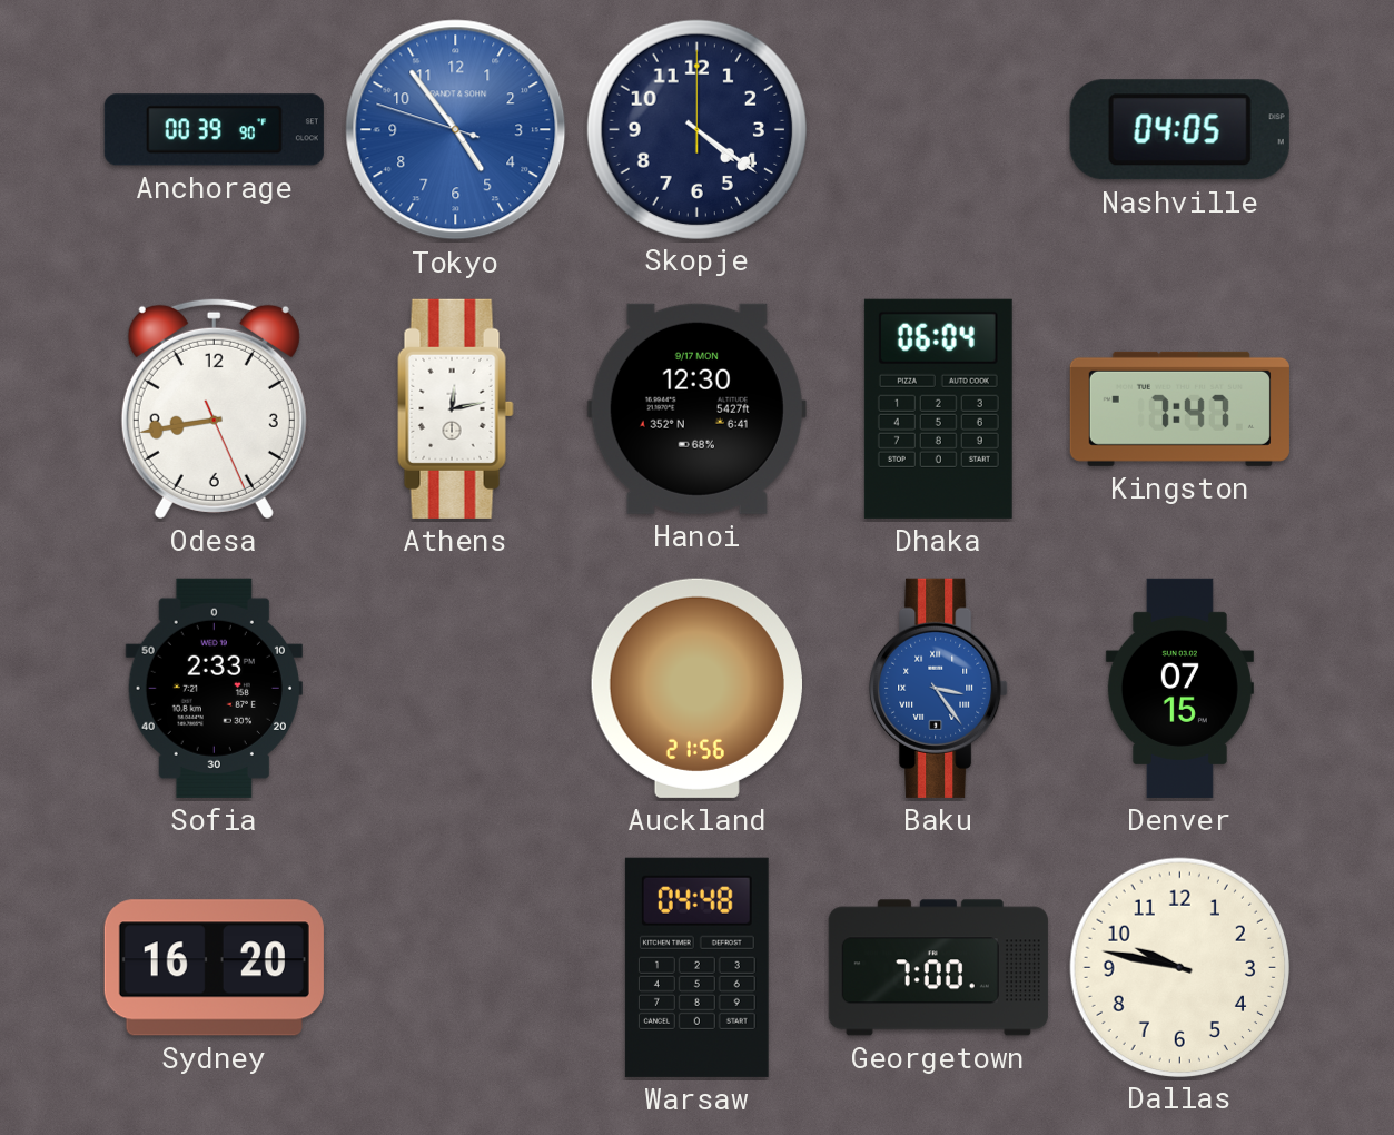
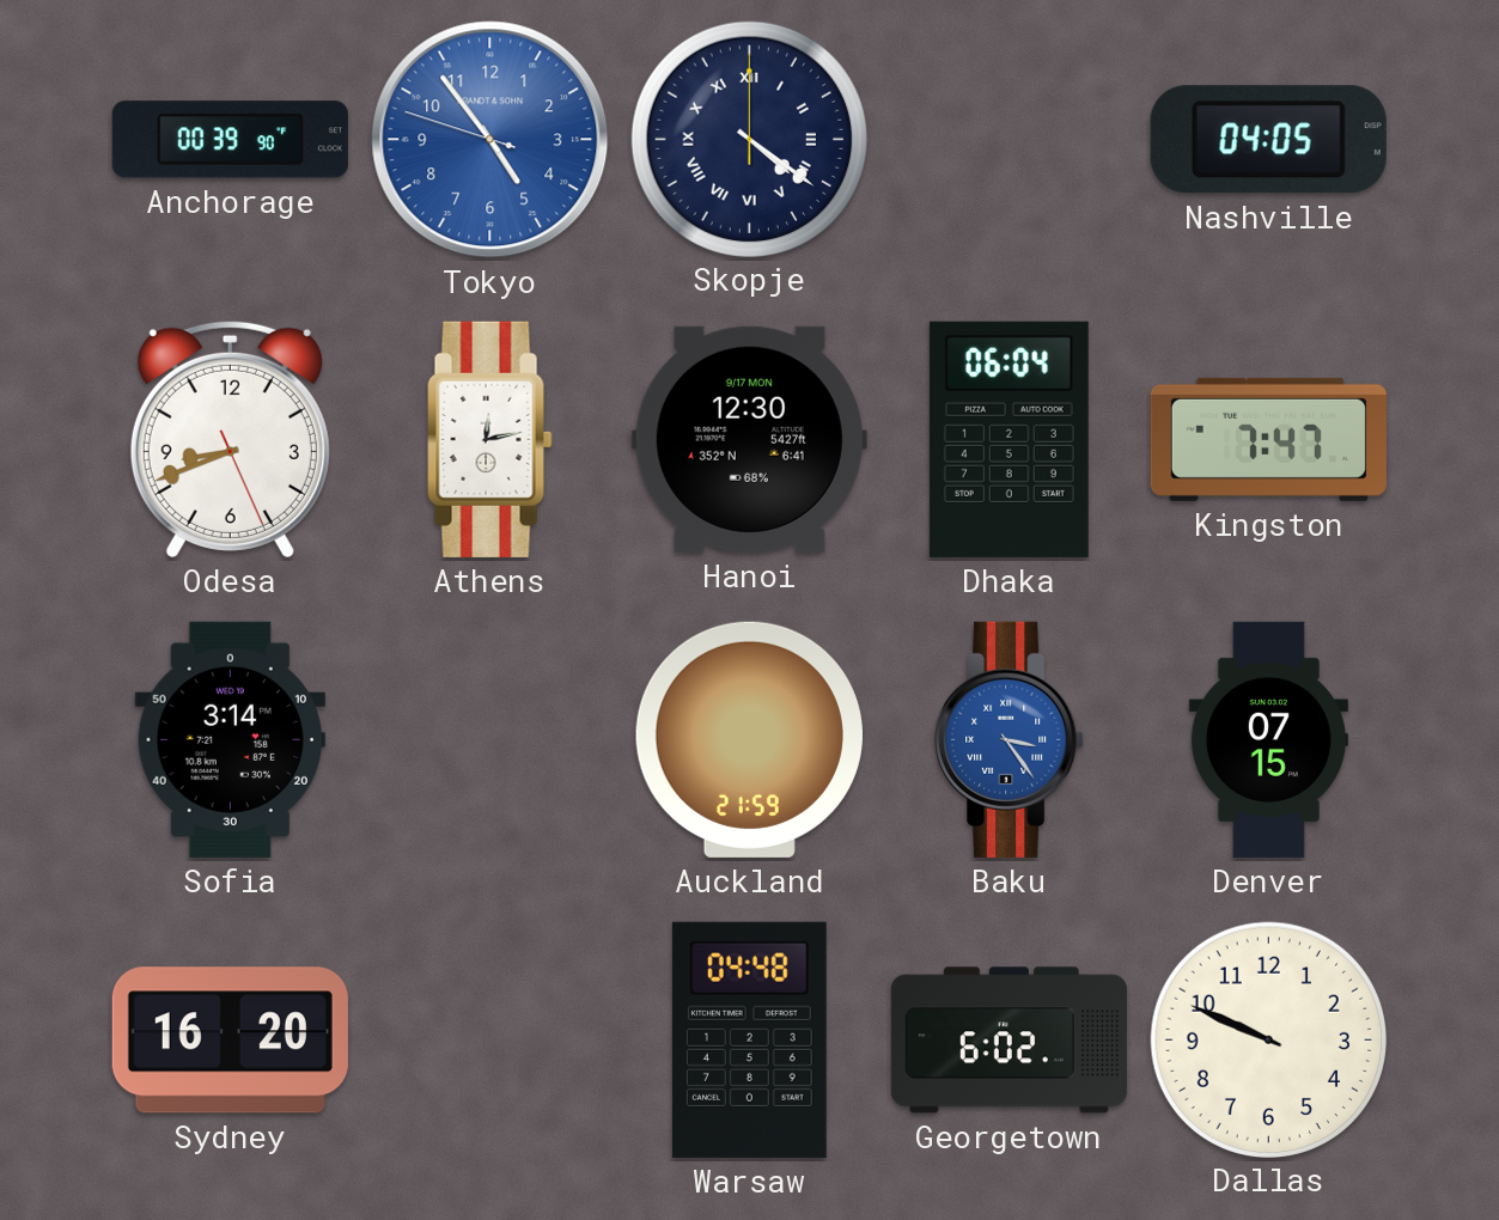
Skopje numerals: Arabic -> Roman (749, 139)
Odesa: 8:43 -> 8:41 (230, 439)
Sofia: 2:33 -> 3:14 (230, 739)
Auckland: 21:56 -> 21:59 (749, 739)
Georgetown: 7:00 -> 6:02 (1009, 1041)
Dallas: 9:47 -> 9:49 (1268, 1039)
